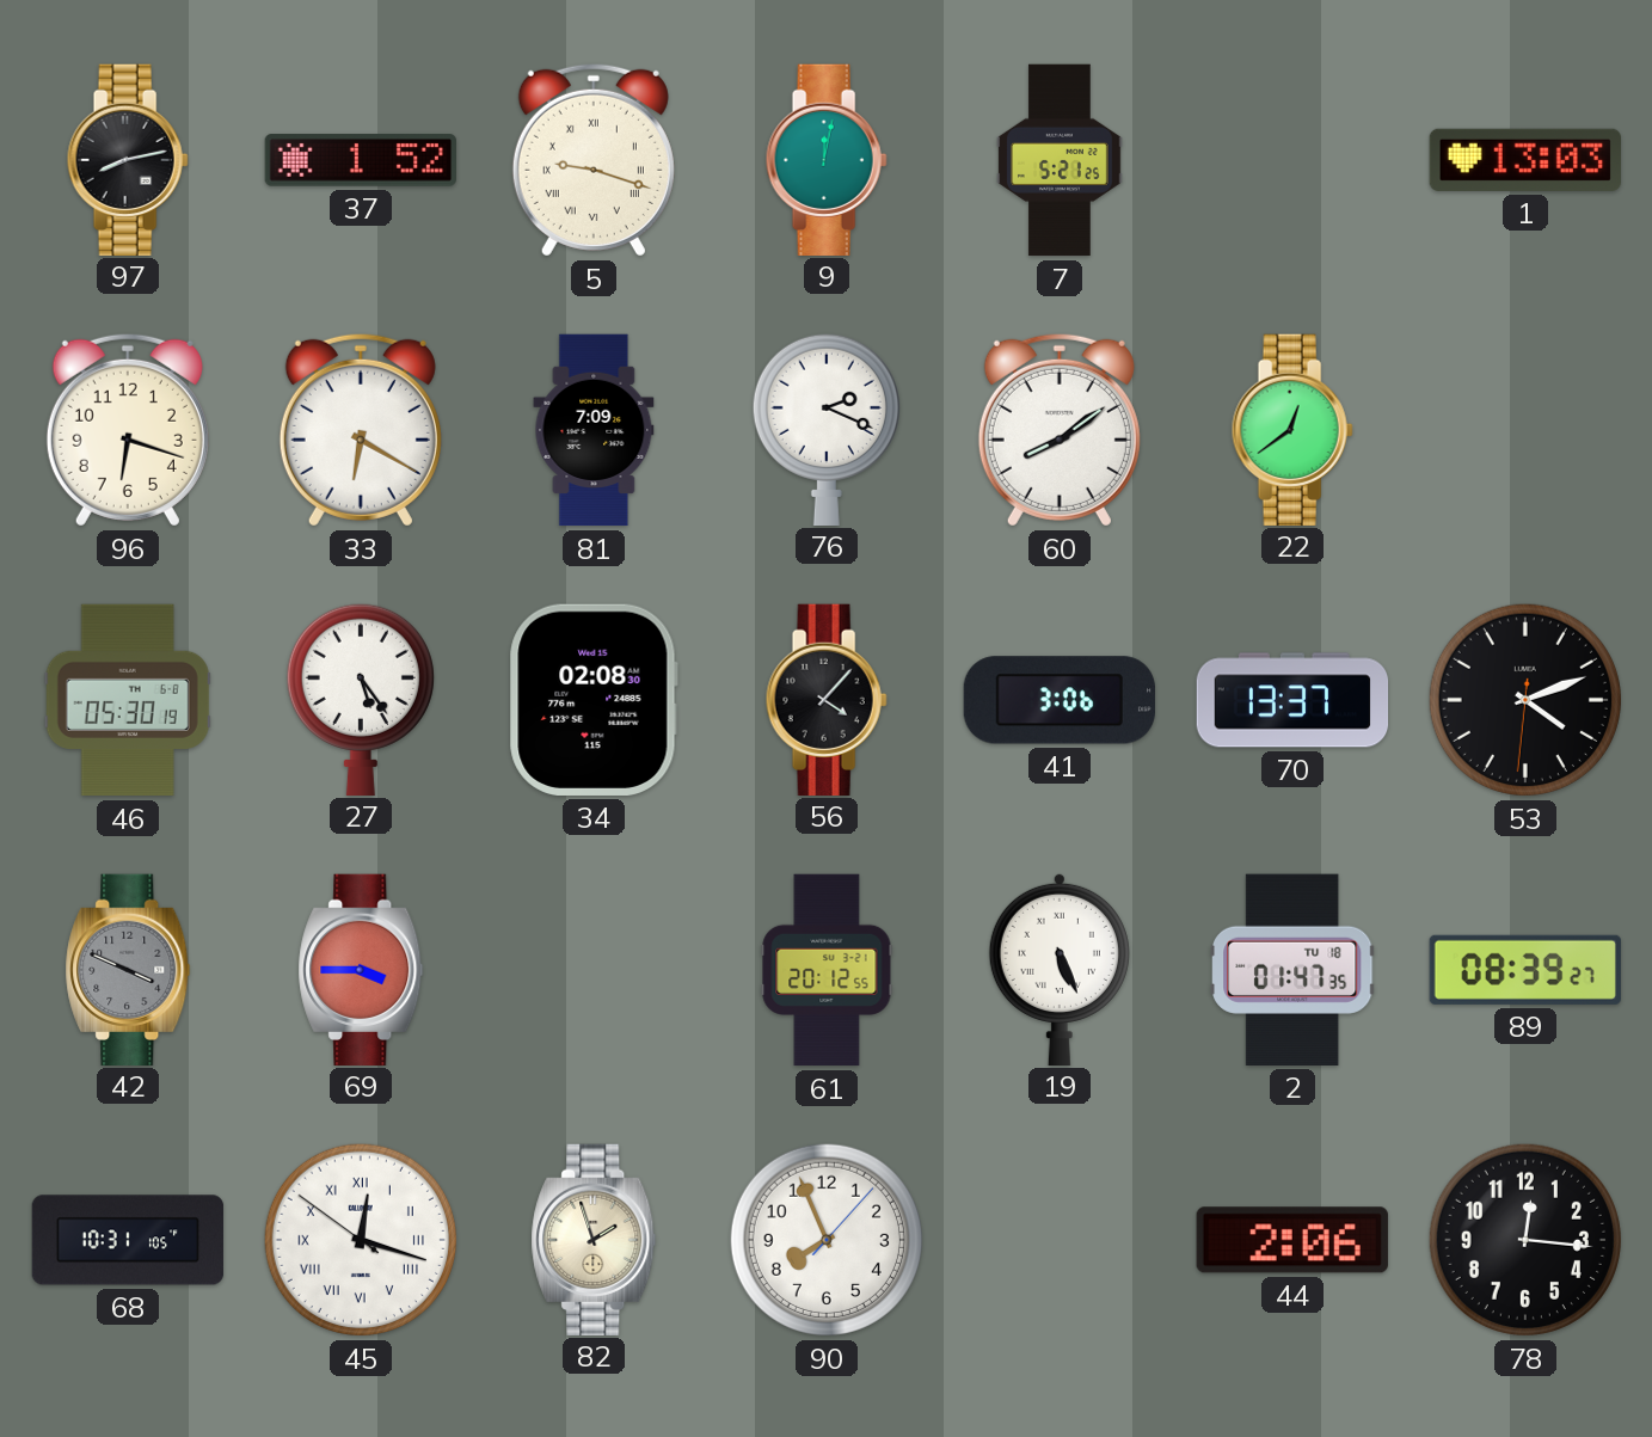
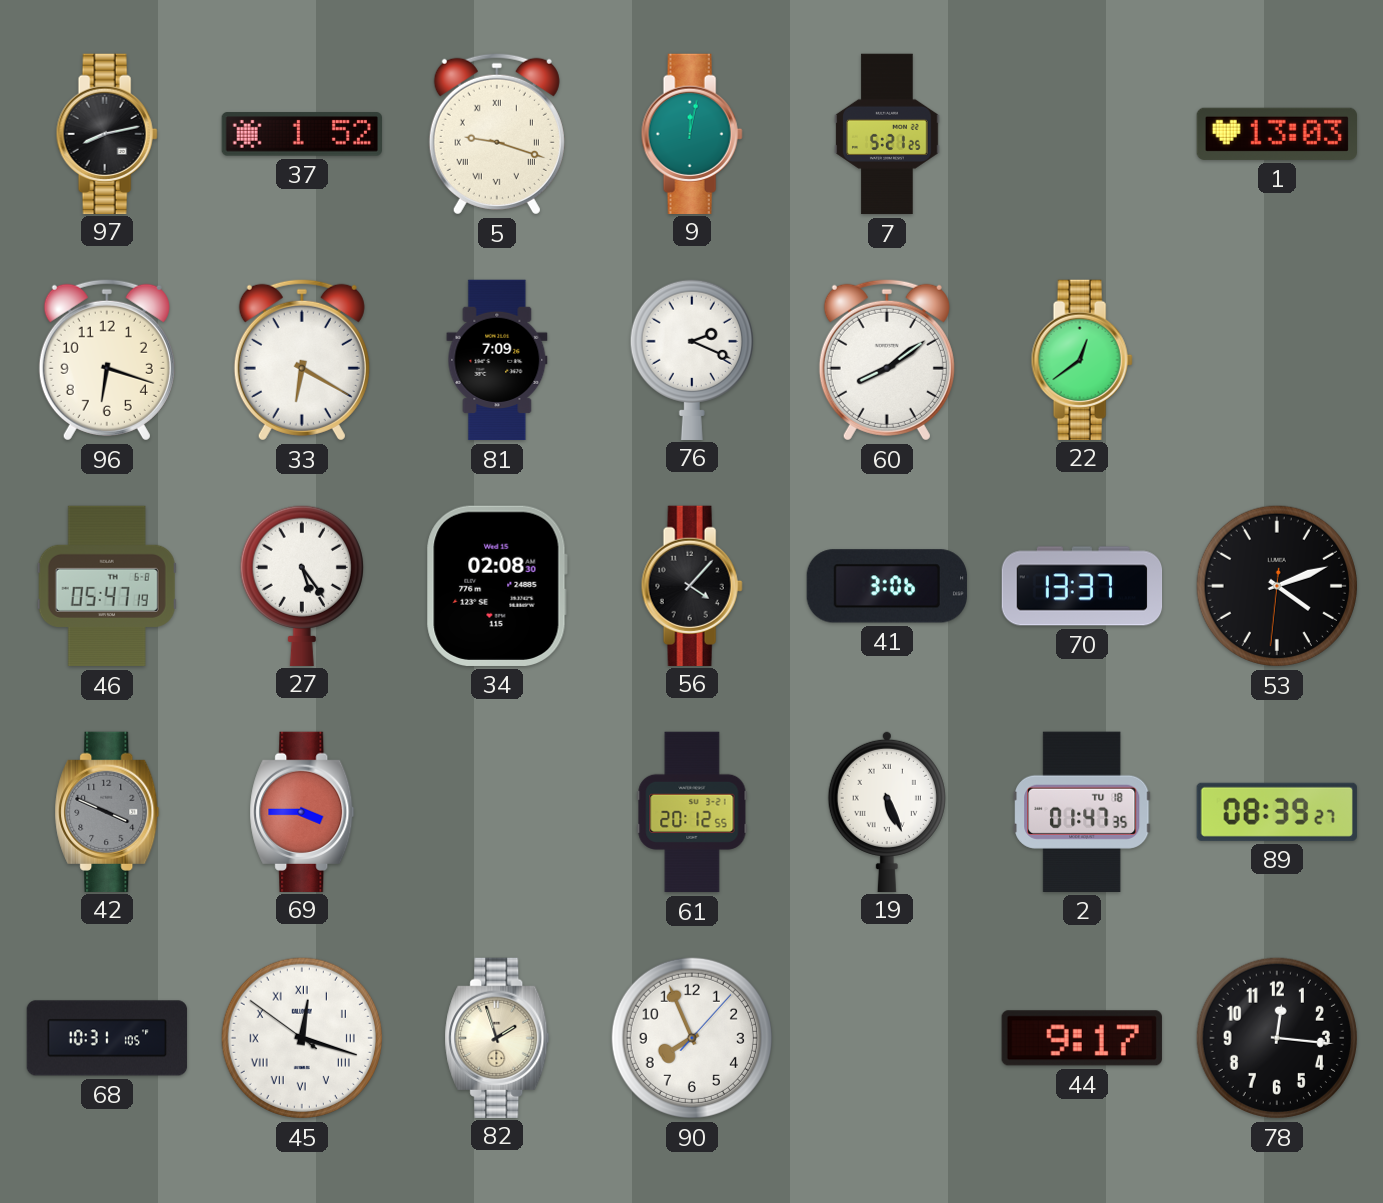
46: 05:30 -> 05:47 (107, 586)
44: 2:06 -> 9:17 (1082, 1038)
